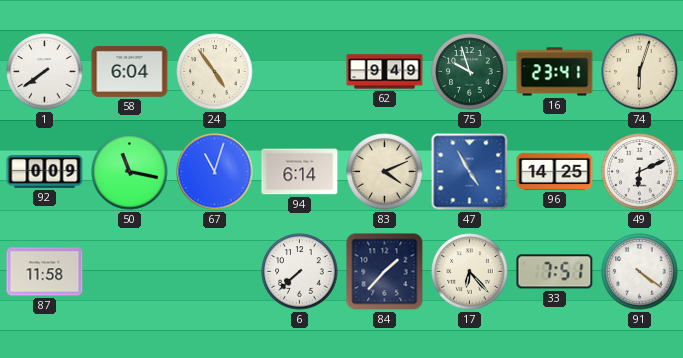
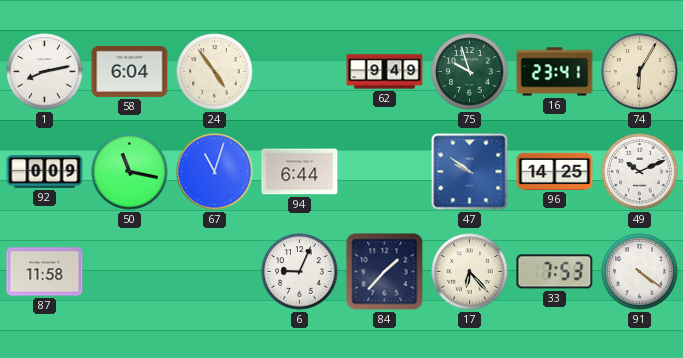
1: 7:39 -> 8:13 (45, 72)
74: 6:03 -> 6:05 (640, 72)
94: 6:14 -> 6:44 (300, 172)
83: 4:11 -> none (385, 172)
47: 4:55 -> 9:51 (470, 172)
49: 6:11 -> 10:11 (640, 172)
6: 7:38 -> 9:04 (300, 272)
33: 7:51 -> 7:53 (555, 272)
